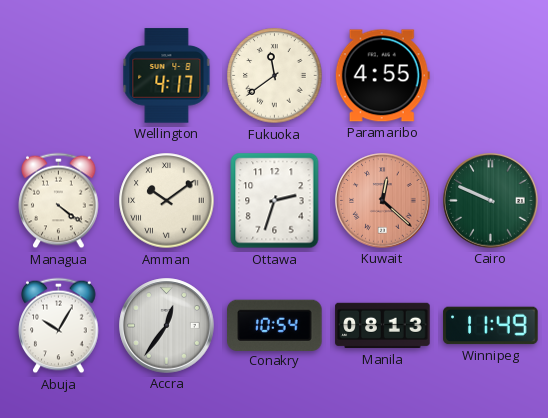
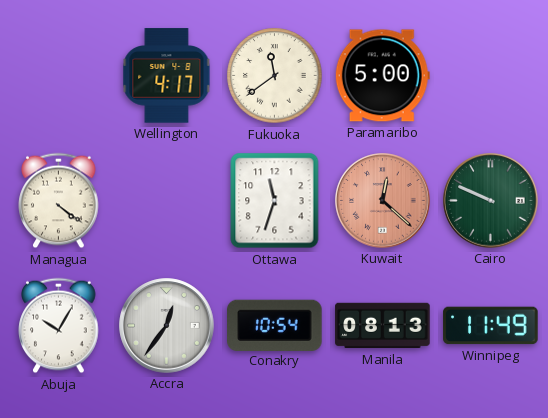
Paramaribo: 4:55 -> 5:00 (382, 76)
Amman: 10:09 -> none (167, 201)
Ottawa: 2:33 -> 11:33 (275, 201)
